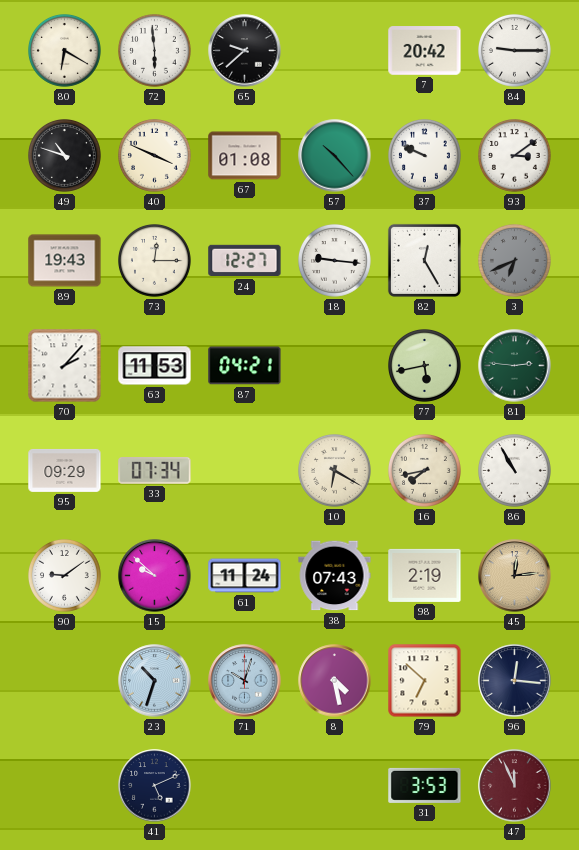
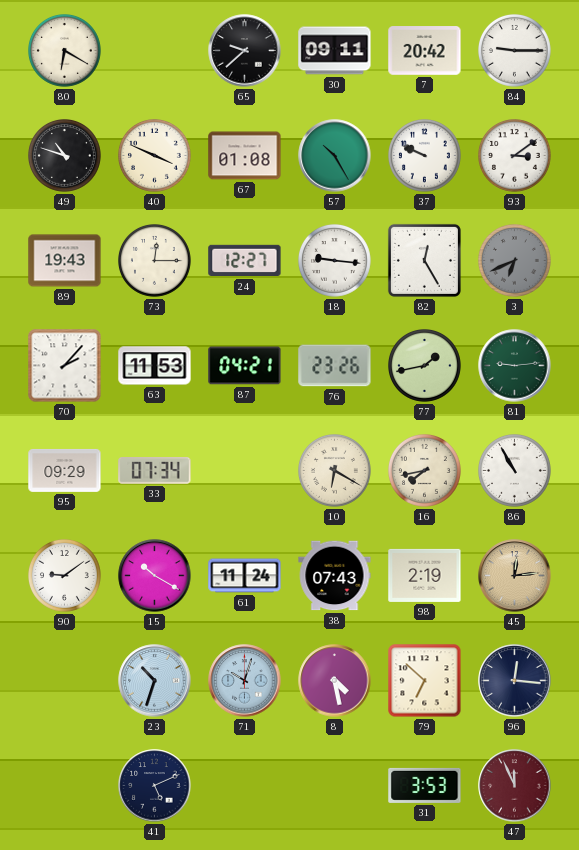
72: 5:59 -> none (155, 51)
30: none -> 09:11 (335, 51)
57: 10:23 -> 10:25 (335, 156)
76: none -> 23:26 (335, 366)
77: 5:43 -> 1:43 (425, 366)
81: 2:46 -> 9:14 (515, 366)
15: 9:52 -> 10:20 (155, 576)
